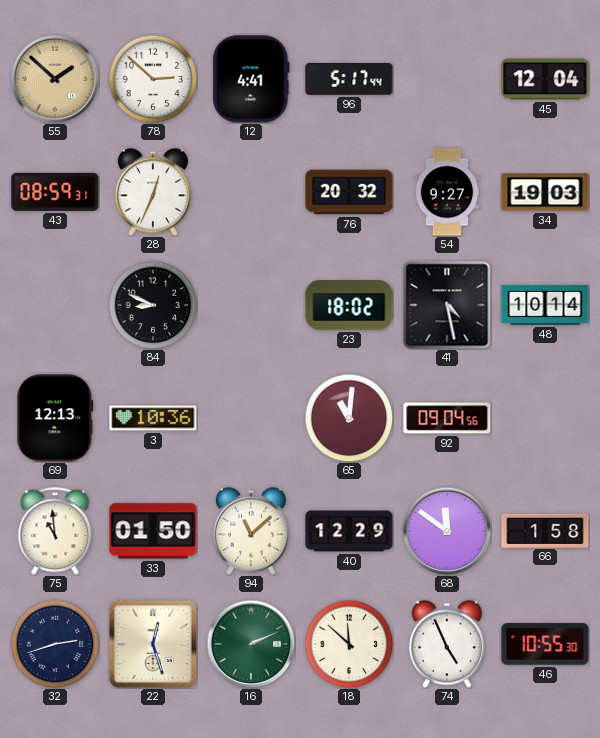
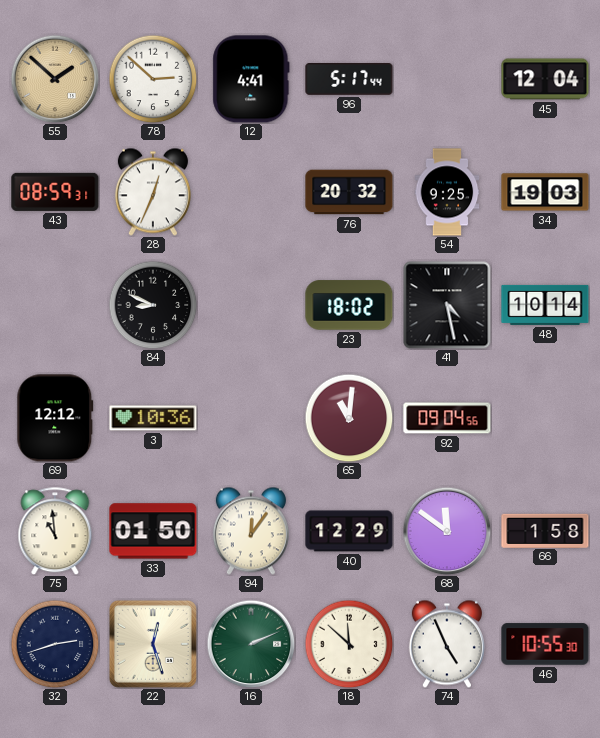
54: 9:27 -> 9:25 (447, 192)
69: 12:13 -> 12:12 (55, 418)
94: 11:08 -> 12:06 (251, 531)
